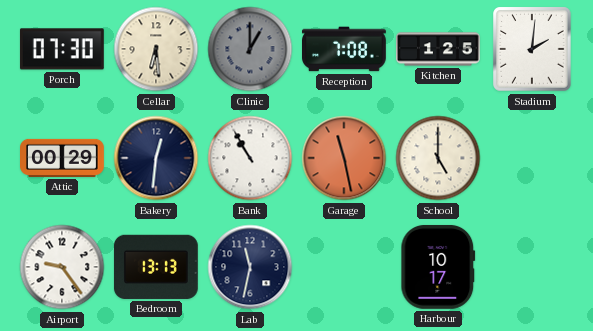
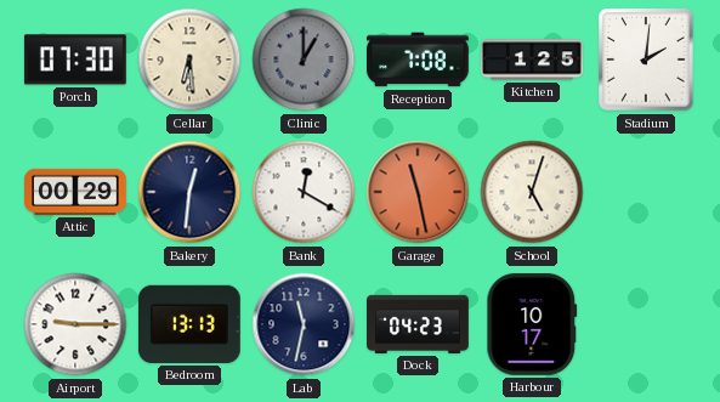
Bank: 10:55 -> 12:20 (304, 192)
School: 5:00 -> 5:03 (532, 192)
Airport: 9:24 -> 9:15 (75, 324)
Dock: none -> 04:23 (418, 324)
